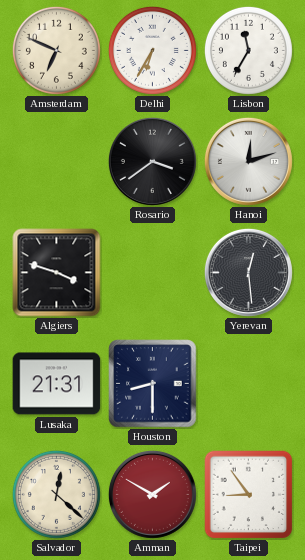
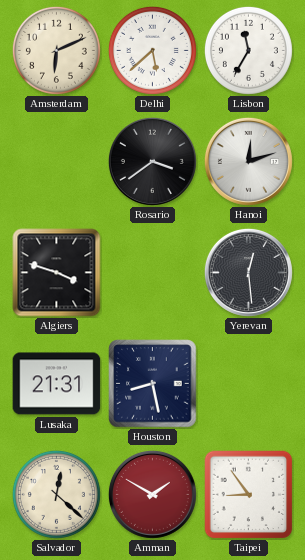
Amsterdam: 6:49 -> 6:11 (56, 50)
Delhi: 6:35 -> 5:38 (152, 50)
Houston: 8:30 -> 8:28 (153, 384)
